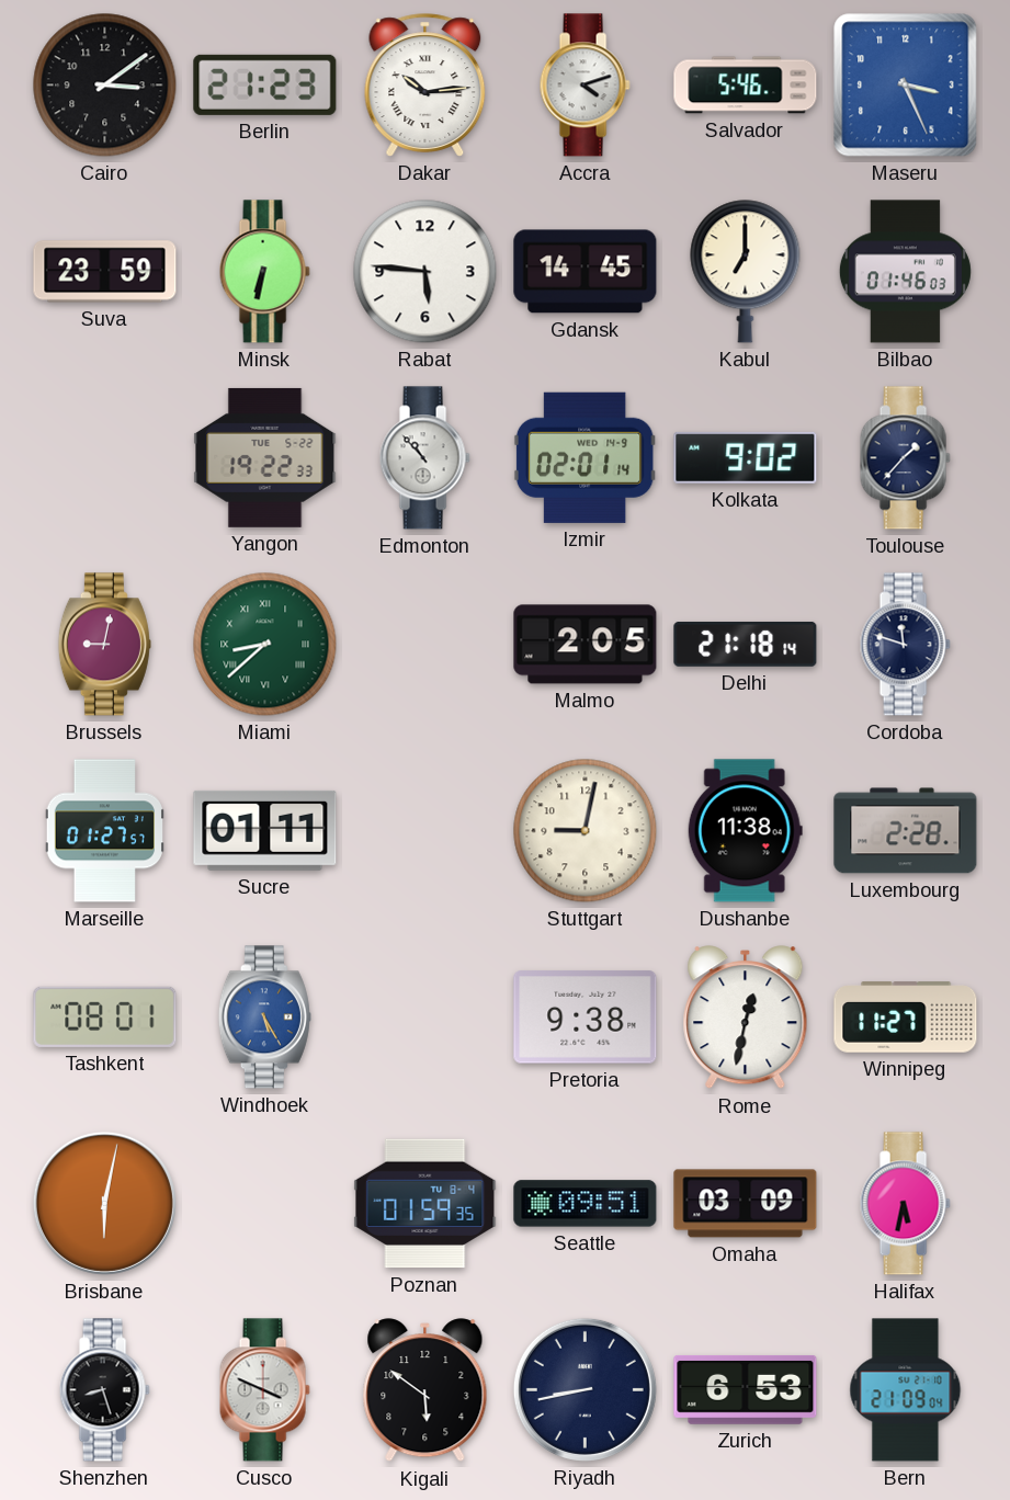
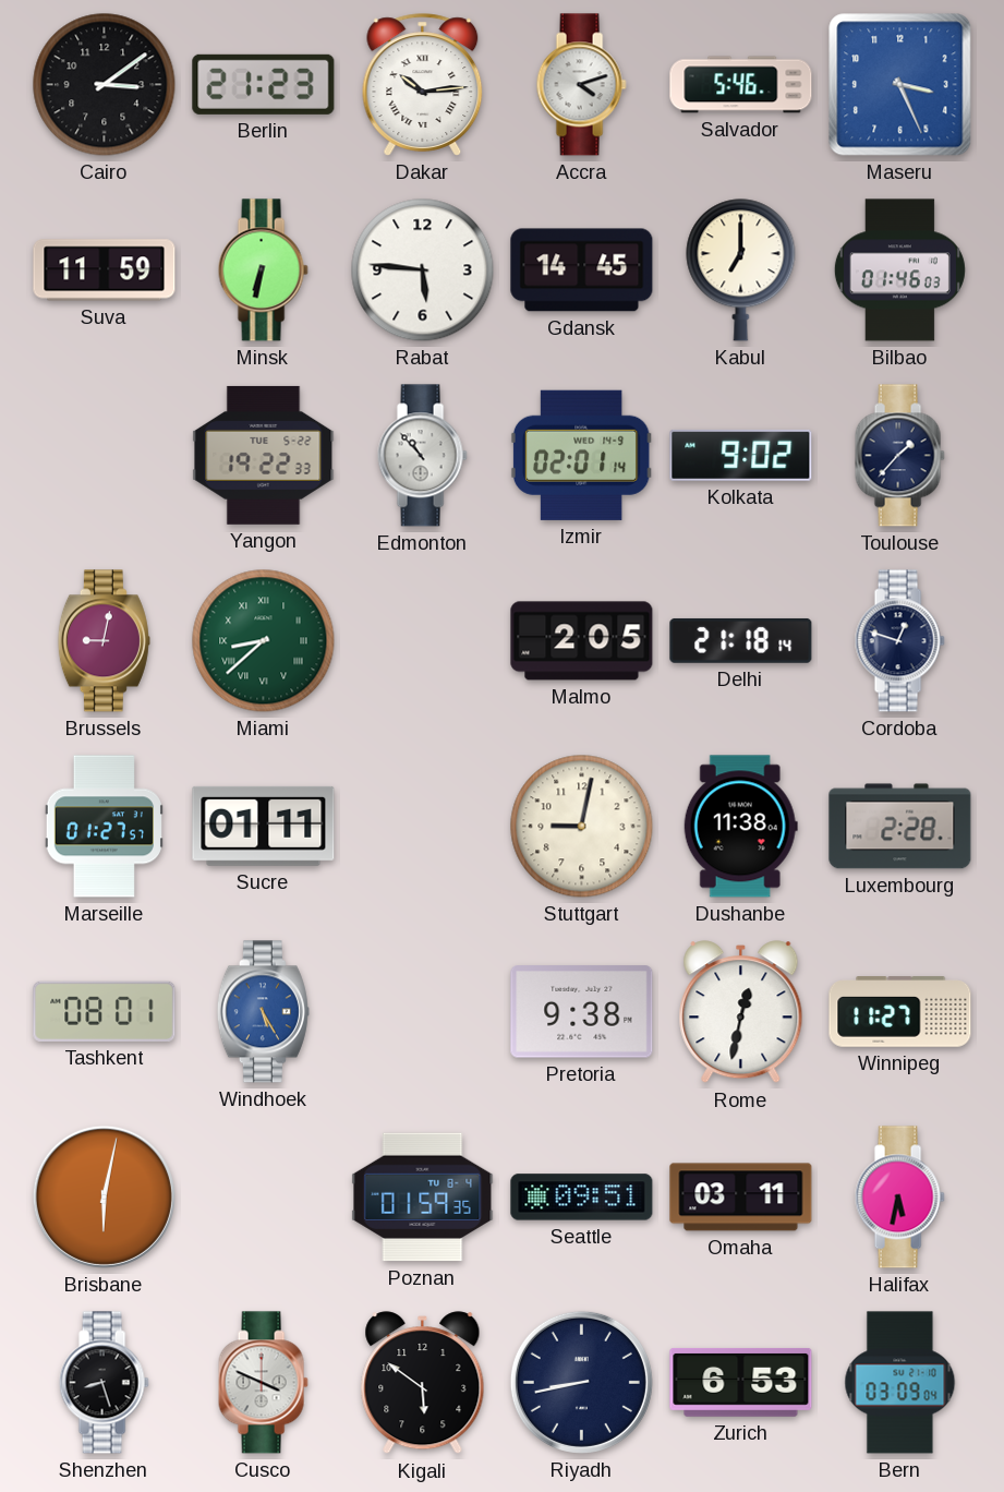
Suva: 23:59 -> 11:59 (105, 270)
Cordoba: 11:48 -> 12:48 (899, 641)
Omaha: 03:09 -> 03:11 (741, 1198)
Bern: 21:09 -> 03:09 (900, 1383)
